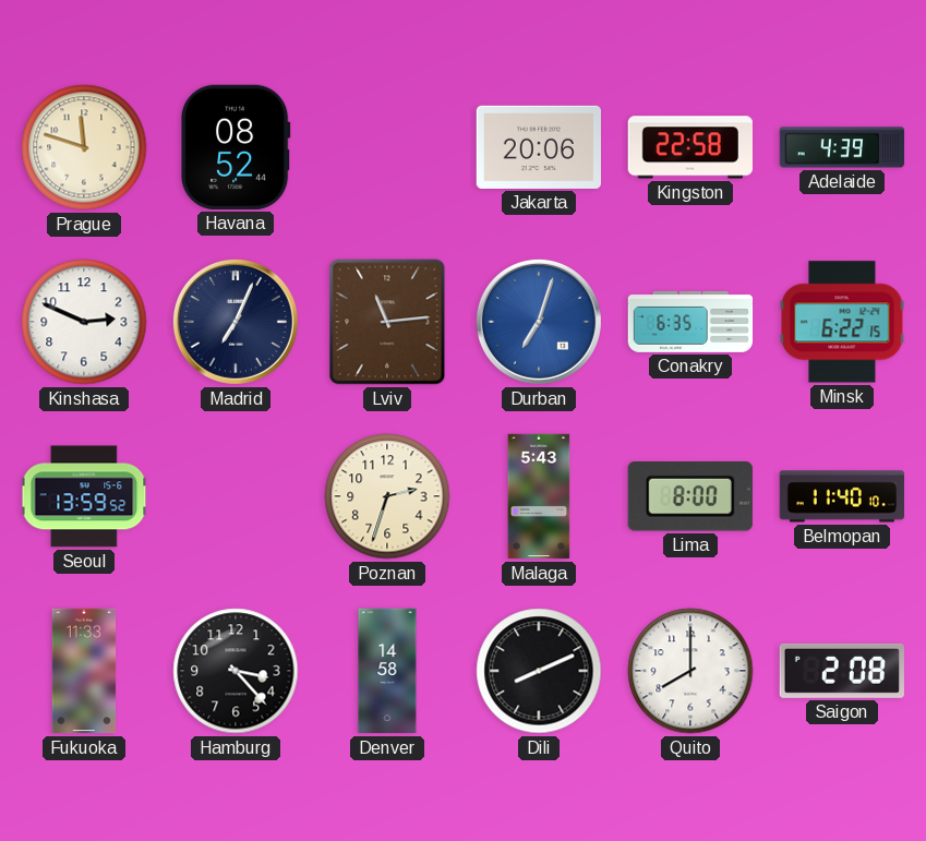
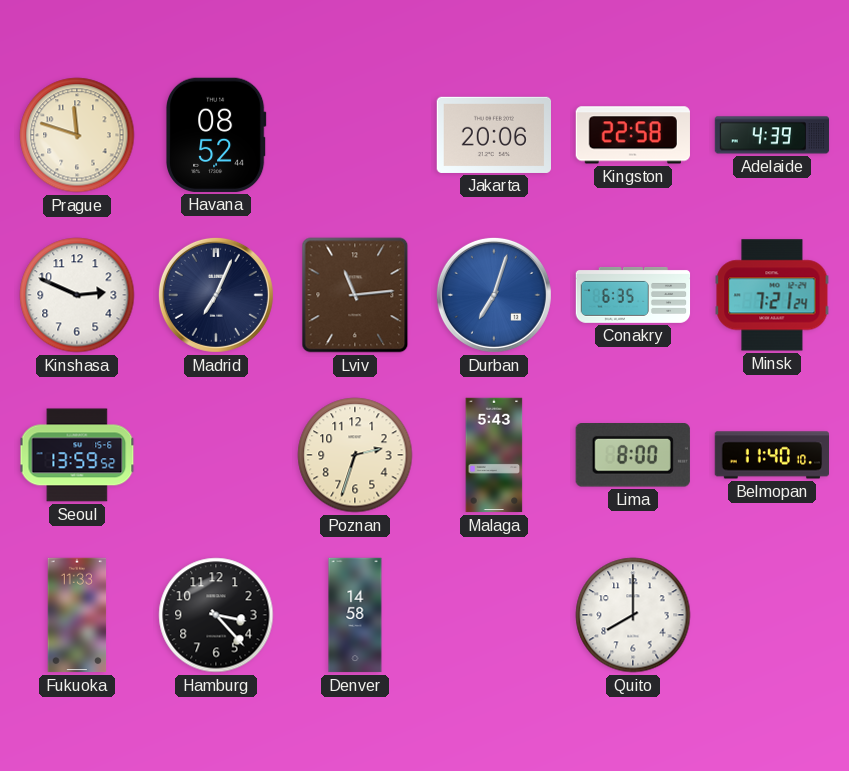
Minsk: 6:22 -> 7:21 (772, 295)
Dili: 8:11 -> none (539, 671)
Saigon: 2:08 -> none (842, 671)
